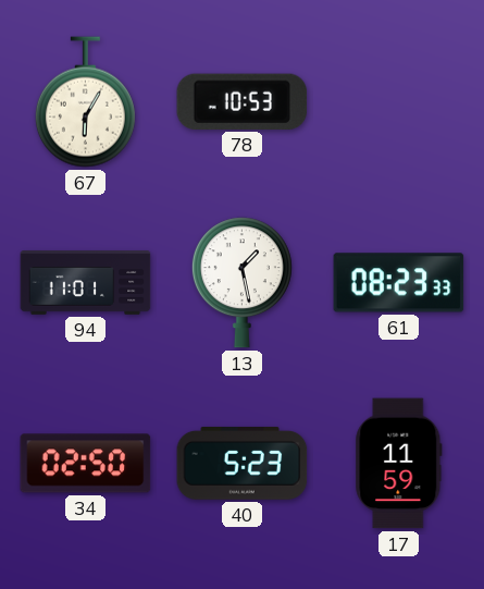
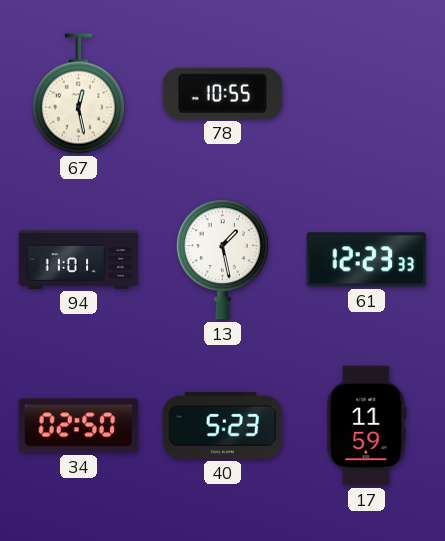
67: 6:05 -> 12:28 (78, 94)
78: 10:53 -> 10:55 (223, 93)
61: 08:23 -> 12:23 (367, 260)
